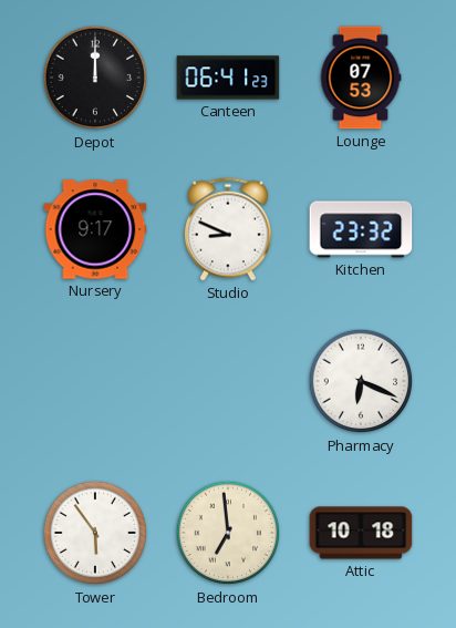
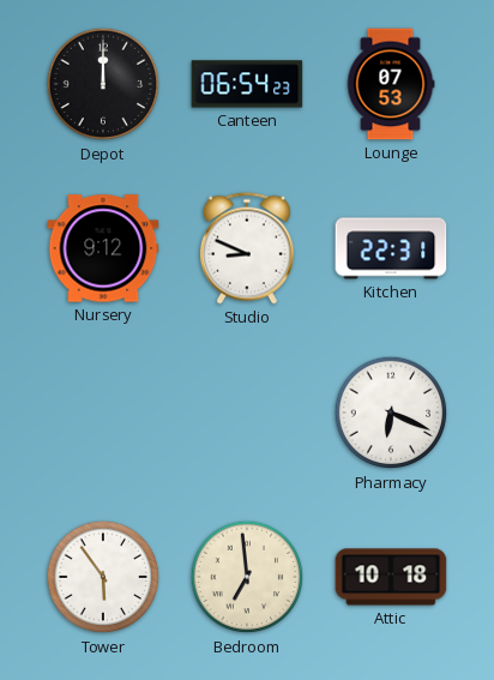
Canteen: 06:41 -> 06:54 (247, 84)
Nursery: 9:17 -> 9:12 (103, 248)
Kitchen: 23:32 -> 22:31 (391, 248)
